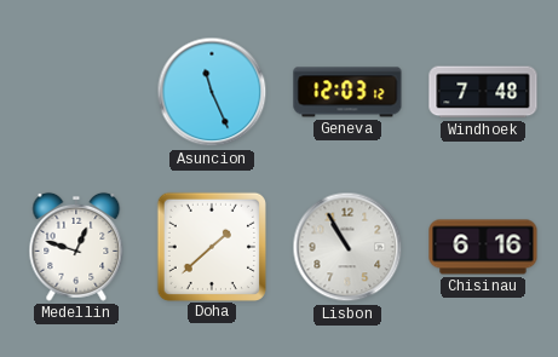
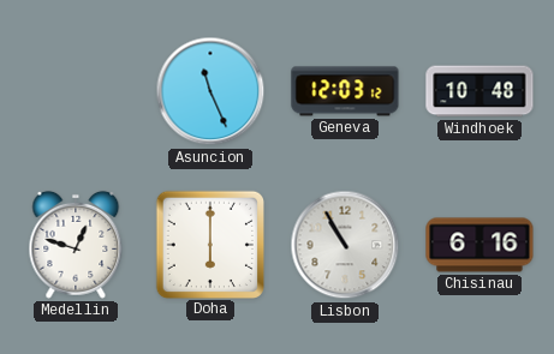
Windhoek: 7:48 -> 10:48 (479, 91)
Doha: 1:38 -> 6:00 (209, 244)
